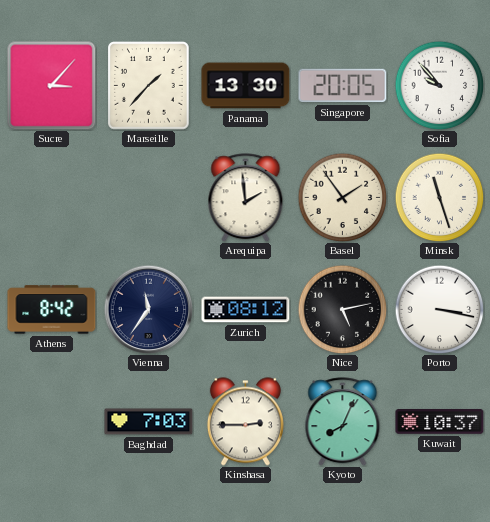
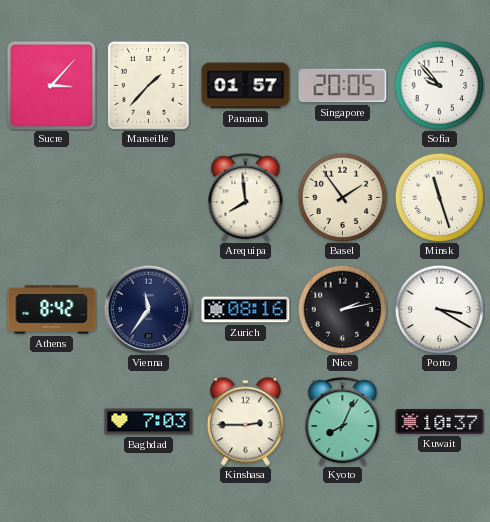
Panama: 13:30 -> 01:57 (246, 86)
Arequipa: 1:59 -> 7:59 (246, 198)
Zurich: 08:12 -> 08:16 (246, 310)
Nice: 5:13 -> 2:13 (342, 309)
Porto: 3:17 -> 3:20 (439, 309)
